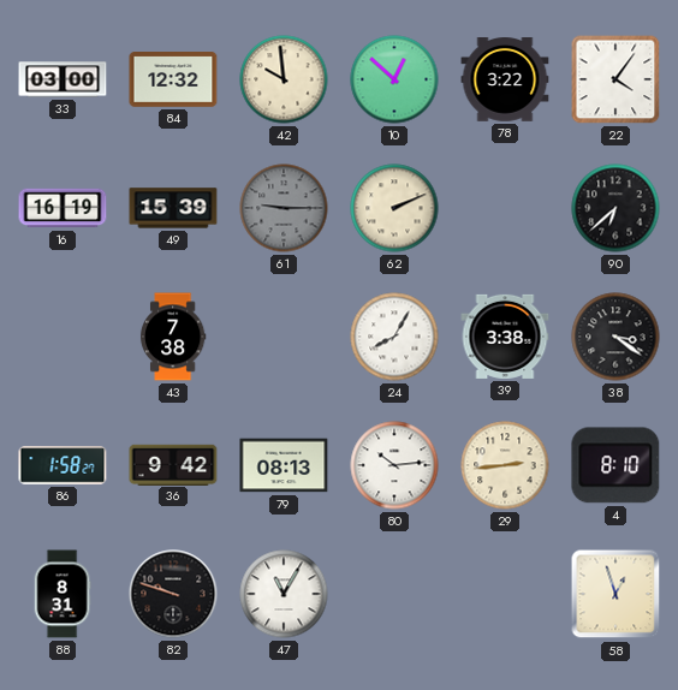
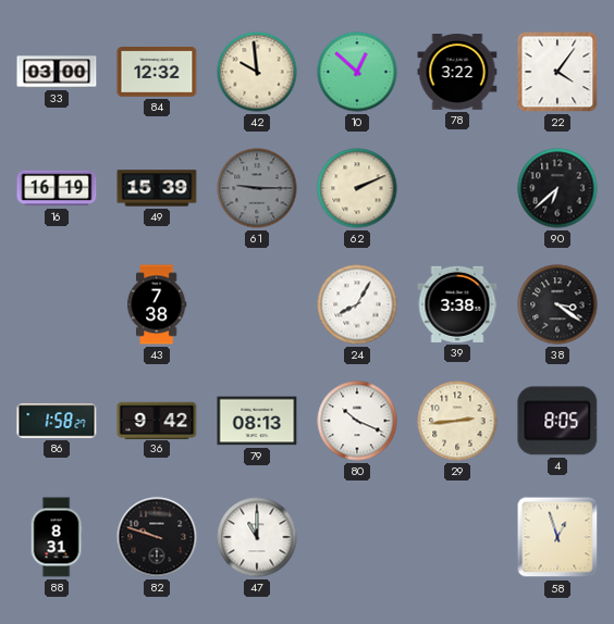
80: 10:14 -> 10:19 (357, 421)
4: 8:10 -> 8:05 (557, 421)
47: 11:05 -> 11:00 (257, 537)
